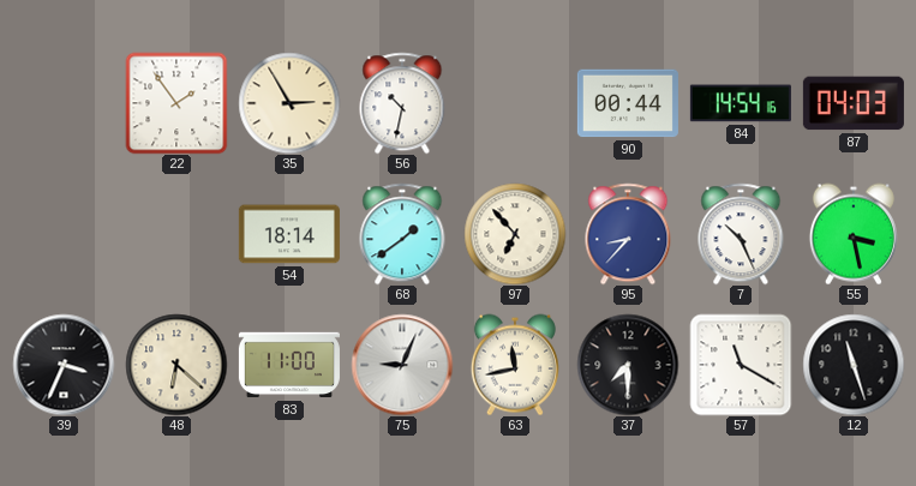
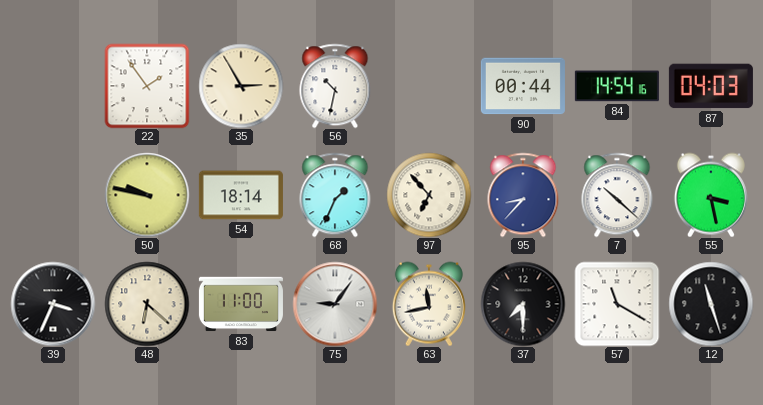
50: none -> 9:47 (147, 195)
68: 1:39 -> 1:34 (335, 195)
7: 10:26 -> 10:22 (617, 195)
75: 9:04 -> 9:06 (335, 304)
